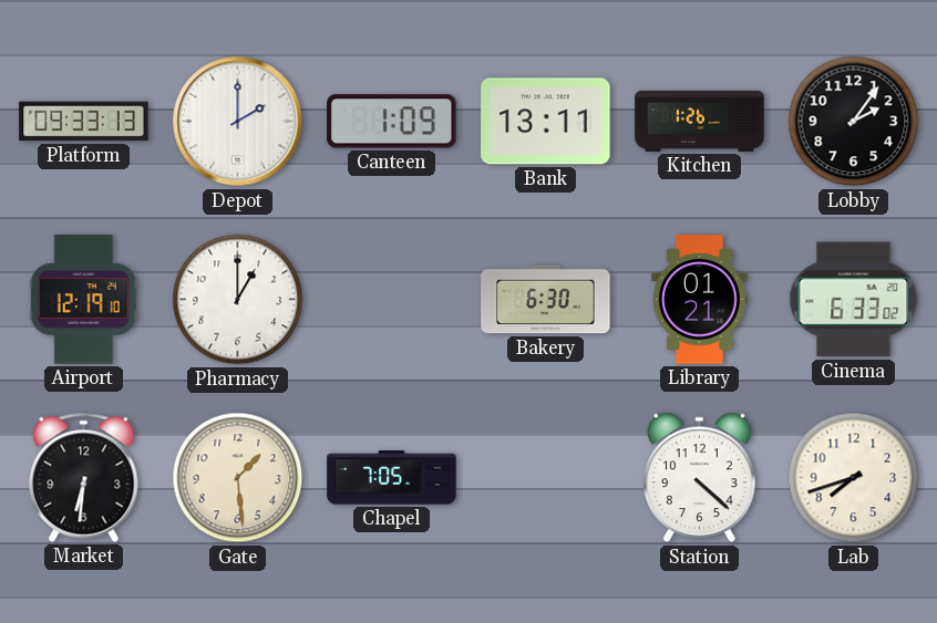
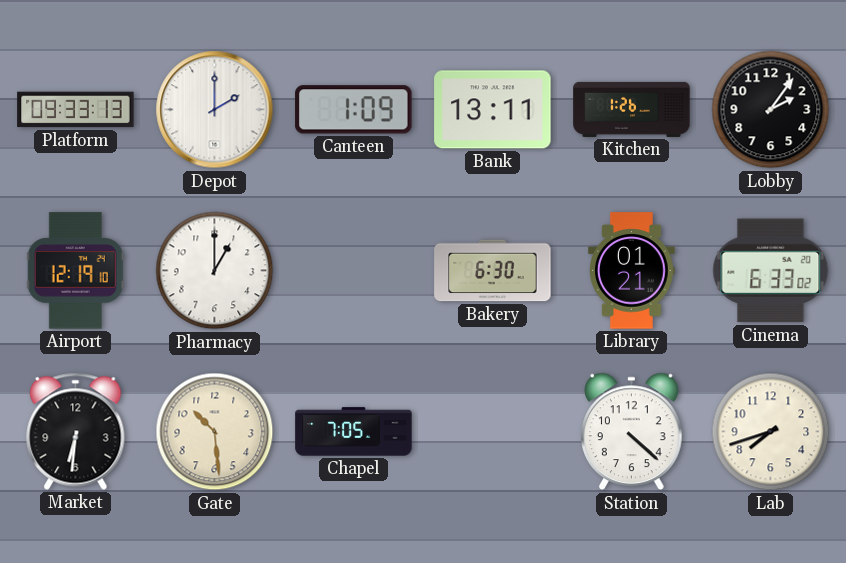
Gate: 1:29 -> 10:29 (215, 432)
